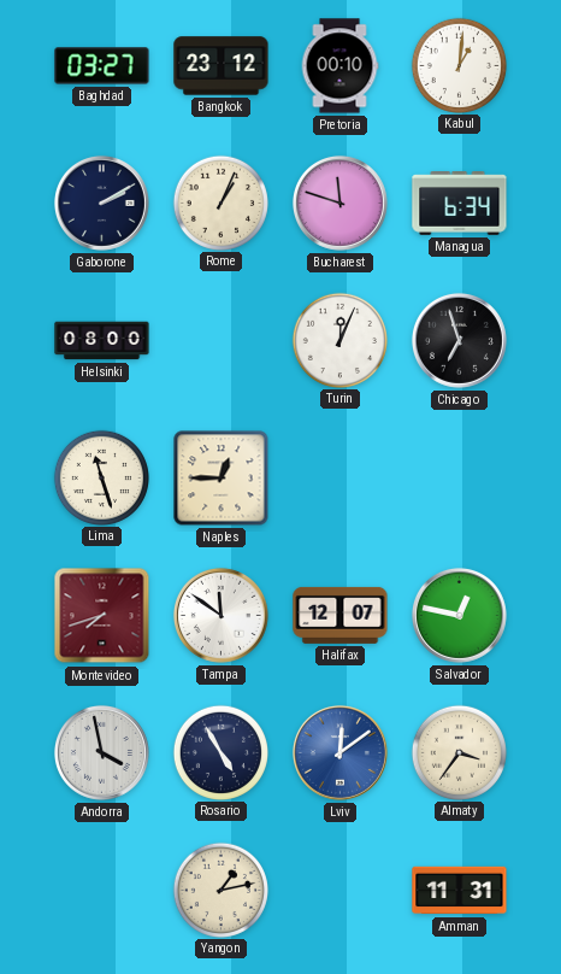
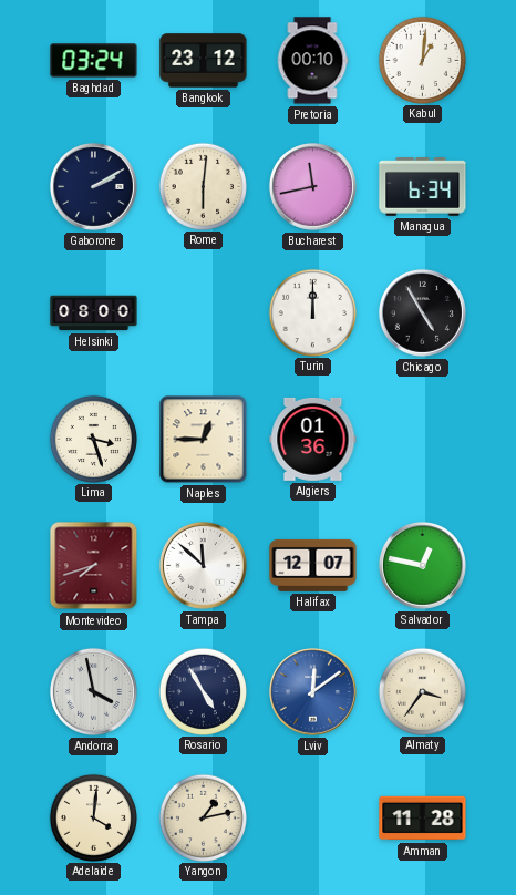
Baghdad: 03:27 -> 03:24 (94, 61)
Rome: 1:04 -> 6:01 (203, 186)
Bucharest: 11:48 -> 11:43 (312, 186)
Turin: 12:04 -> 12:00 (312, 312)
Chicago: 6:57 -> 4:55 (422, 312)
Lima: 11:27 -> 3:27 (93, 439)
Algiers: none -> 01:36 (313, 439)
Tampa: 11:51 -> 11:52 (203, 565)
Adelaide: none -> 4:01 (93, 817)
Amman: 11:31 -> 11:28 (423, 819)
